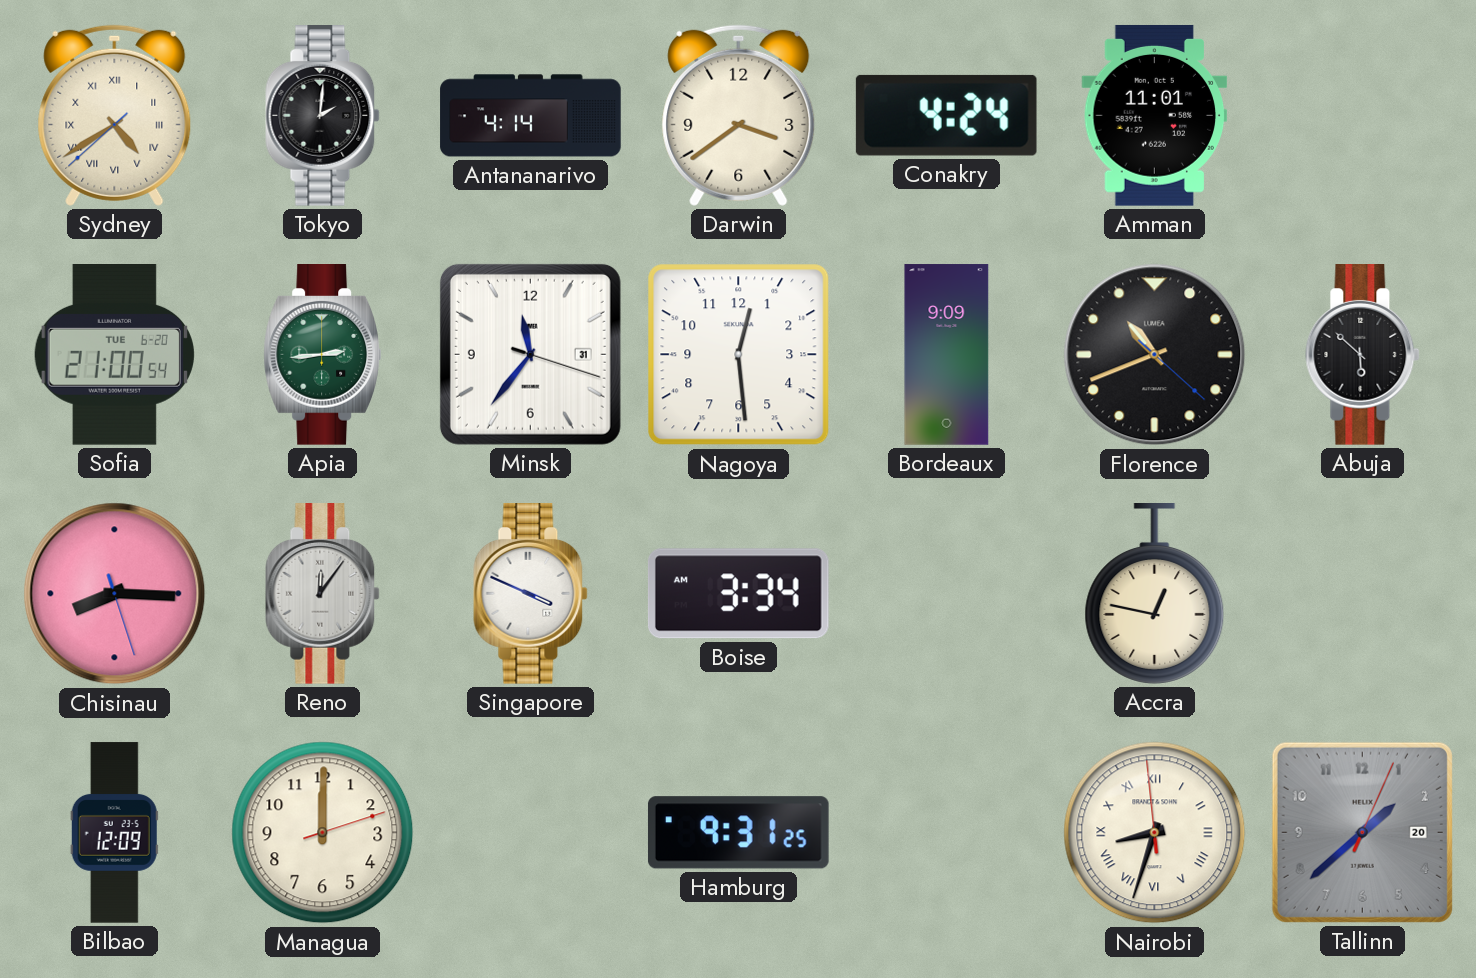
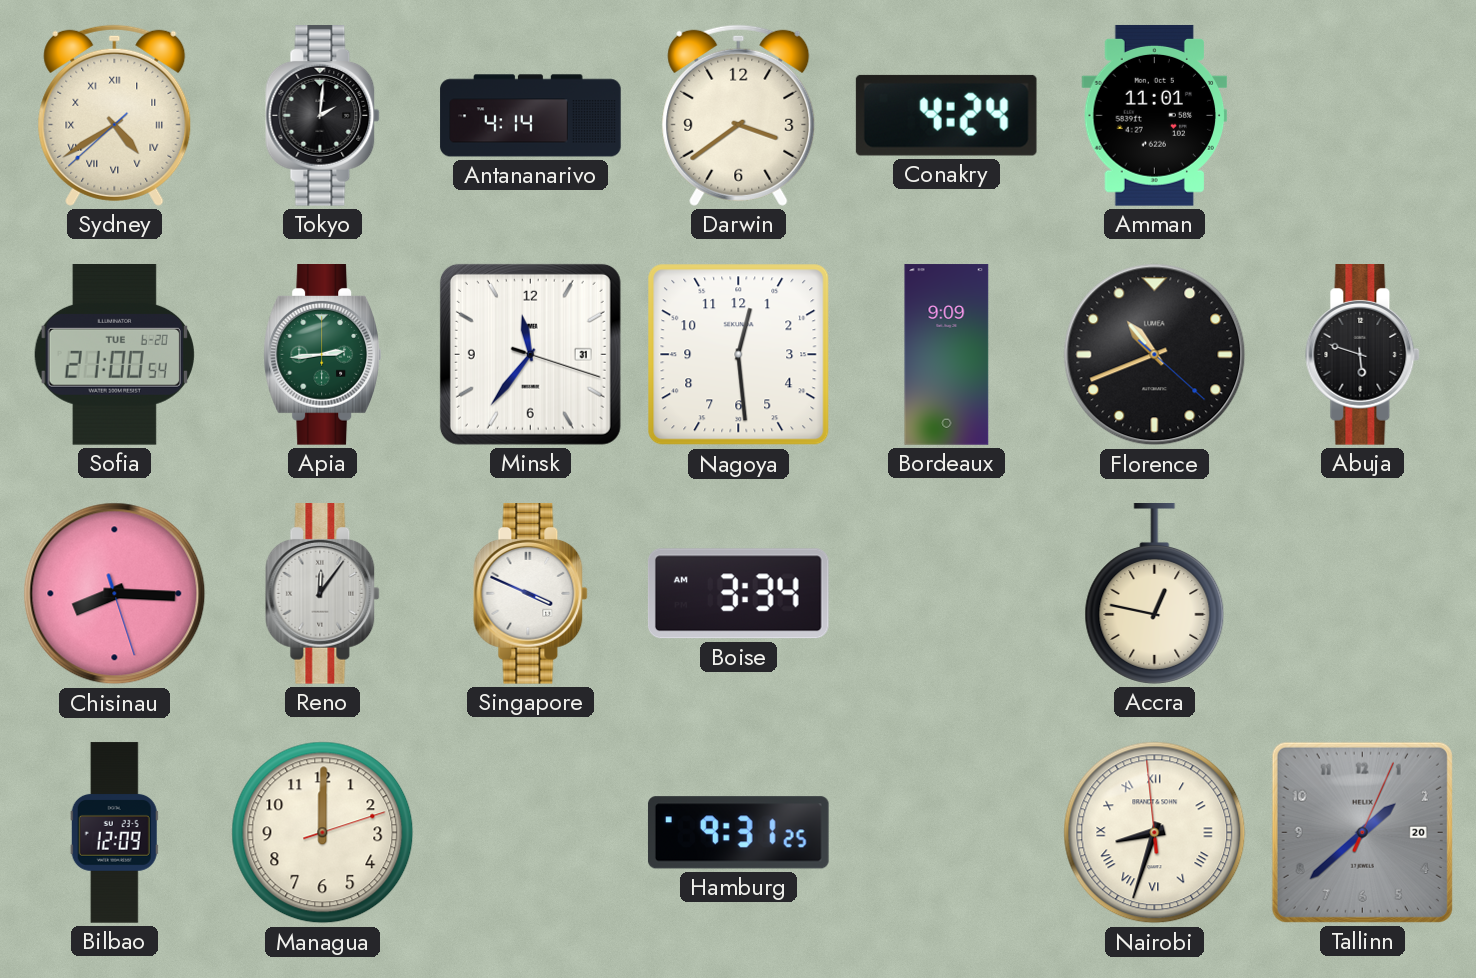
Abuja: 5:52 -> 5:48 (1363, 355)
